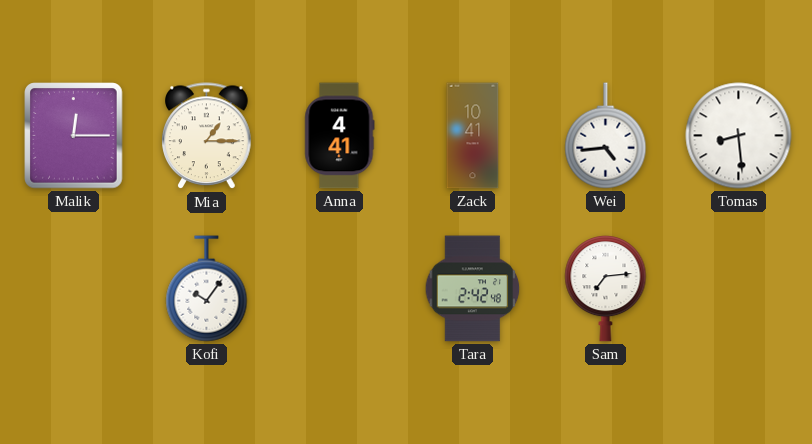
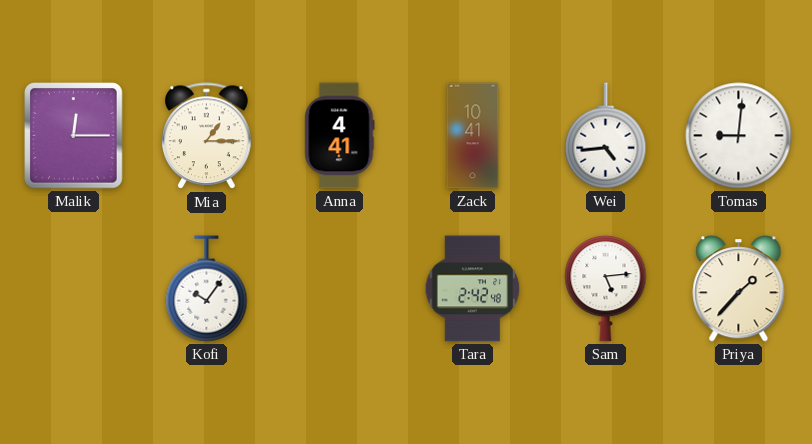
Tomas: 8:29 -> 9:01 (739, 136)
Sam: 7:14 -> 5:14 (606, 289)
Priya: none -> 1:37 (739, 289)
